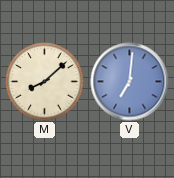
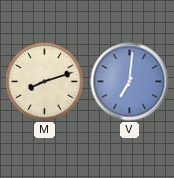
M: 8:08 -> 8:12 (45, 82)
